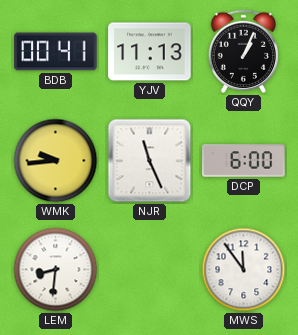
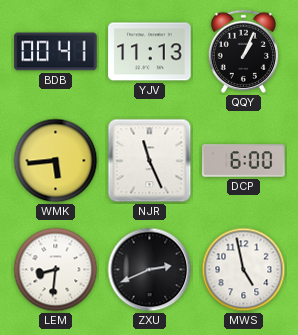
WMK: 9:44 -> 5:44 (56, 161)
ZXU: none -> 2:41 (150, 270)
MWS: 11:54 -> 4:58 (244, 270)
